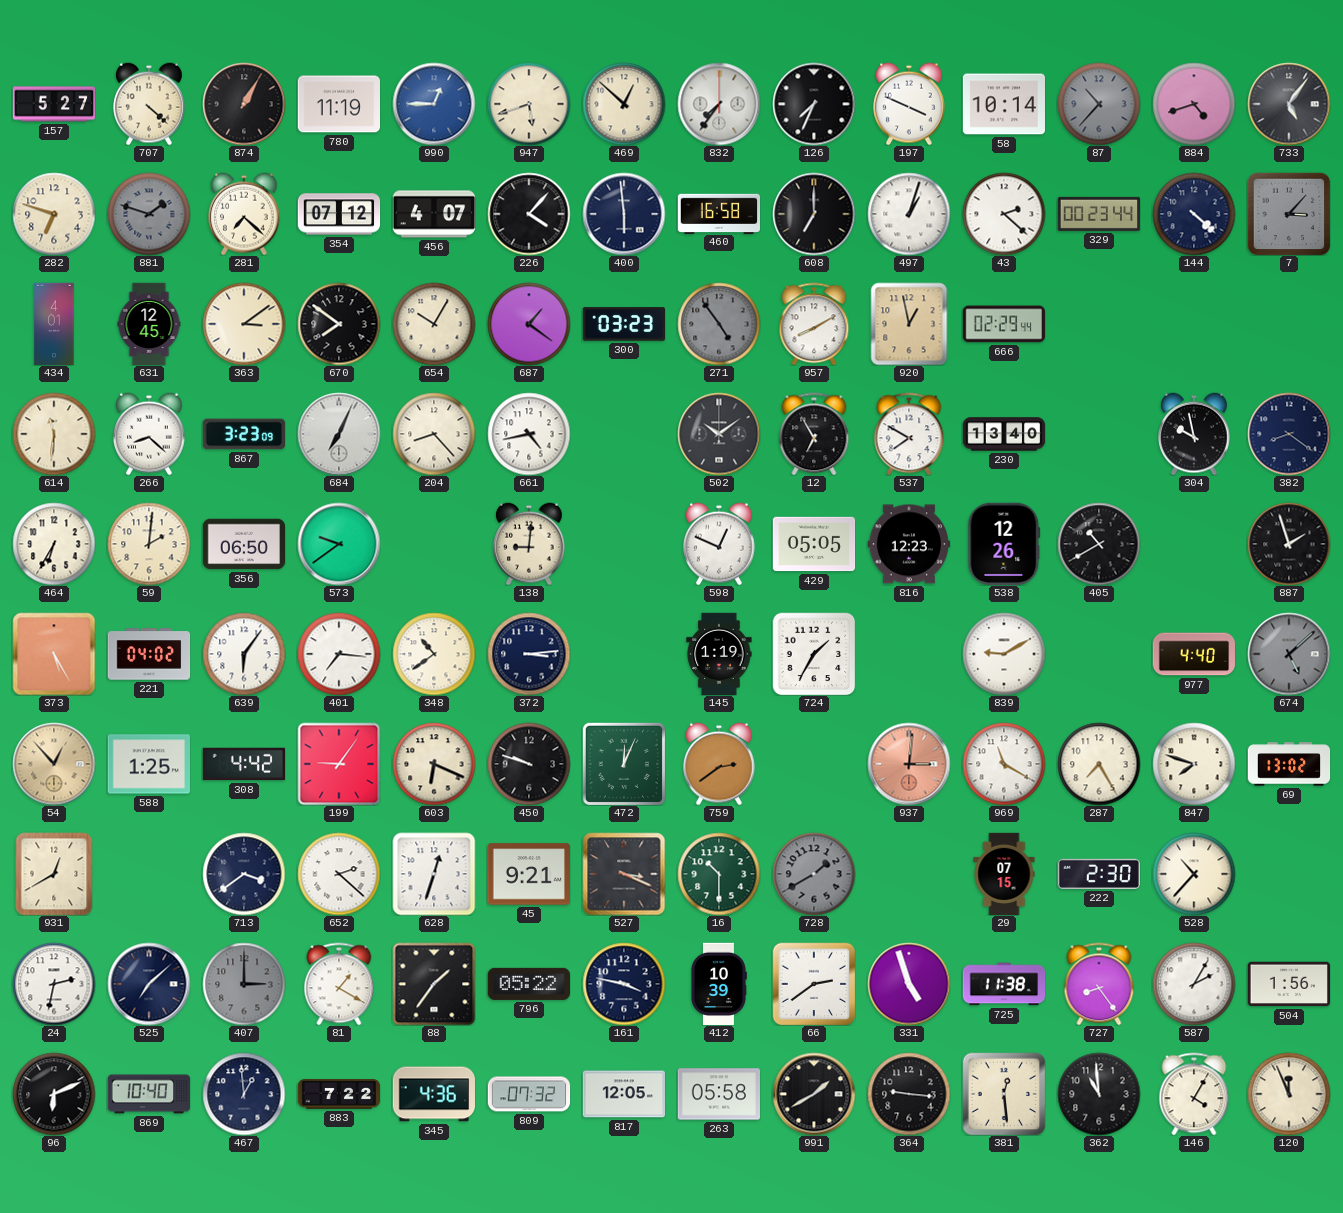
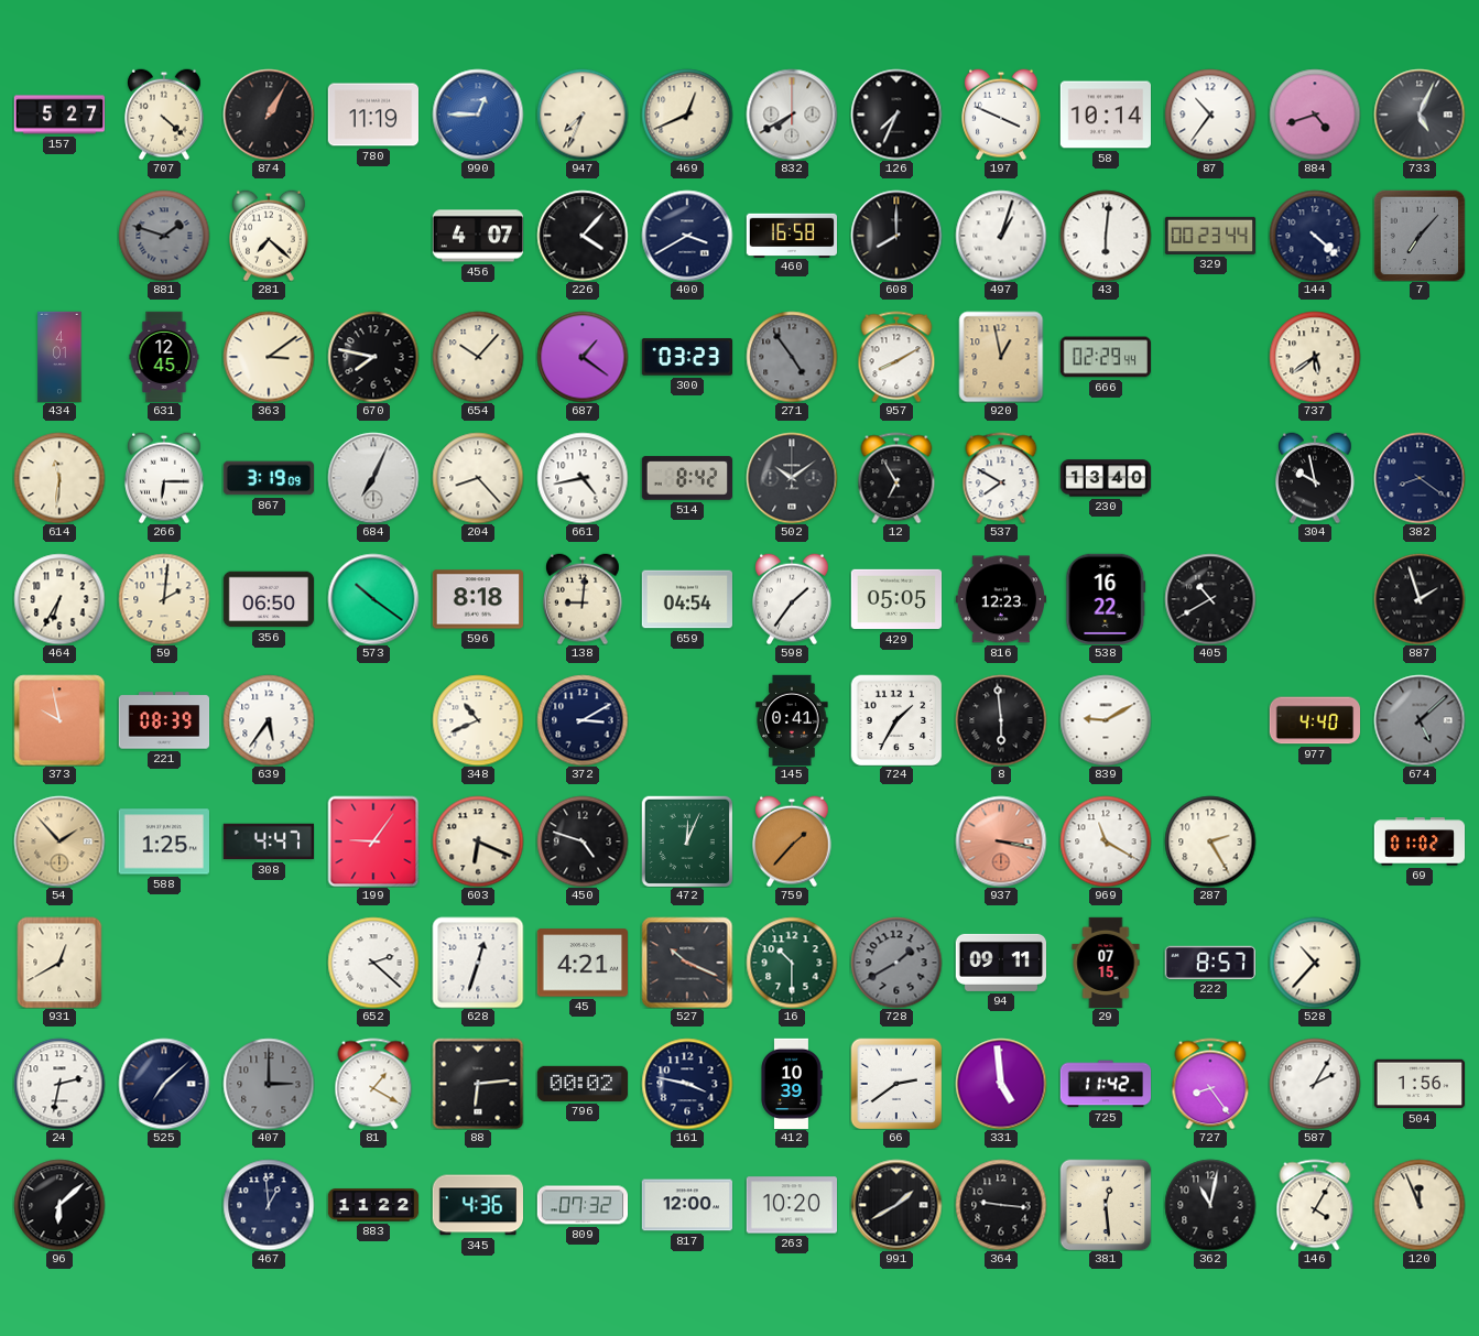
947: 5:42 -> 7:34 (583, 115)
469: 12:52 -> 12:41 (687, 115)
832: 7:36 -> 7:40 (792, 115)
87: 10:37 -> 10:36 (1210, 115)
87 dial: grey -> white (1210, 115)
733: 5:06 -> 5:04 (1420, 115)
282: 6:48 -> none (54, 214)
354: 07:12 -> none (339, 214)
400: 5:59 -> 3:40 (687, 236)
608: 7:00 -> 8:00 (896, 236)
43: 2:22 -> 6:01 (1106, 236)
7: 3:07 -> 7:07 (1420, 236)
670: 7:51 -> 7:47 (373, 357)
654: 10:05 -> 10:07 (478, 357)
737: none -> 5:39 (1315, 357)
266: 8:22 -> 6:15 (165, 478)
867: 3:23 -> 3:19 (268, 478)
514: none -> 8:42 (686, 478)
573: 9:39 -> 10:21 (373, 599)
596: none -> 8:18 (477, 599)
659: none -> 04:54 (686, 599)
598: 12:49 -> 1:36 (793, 599)
538: 12:26 -> 16:22 (1106, 598)
373: 5:25 -> 9:58 (59, 720)
221: 04:02 -> 08:39 (164, 720)
639: 6:06 -> 5:36 (269, 720)
401: 7:16 -> none (339, 654)
348: 10:39 -> 10:41 (478, 720)
372: 3:14 -> 3:10 (583, 720)
145: 1:19 -> 0:41 (792, 720)
8: none -> 5:59 (1001, 720)
54: 12:53 -> 1:53 (59, 841)
308: 4:42 -> 4:47 (268, 841)
450: 9:48 -> 4:48 (583, 841)
759: 2:39 -> 1:37 (793, 841)
937: 3:01 -> 3:17 (1001, 841)
287: 7:25 -> 2:25 (1210, 841)
847: 7:48 -> none (1194, 764)
69: 13:02 -> 01:02 (1420, 841)
713: 3:39 -> none (244, 874)
45: 9:21 -> 4:21 (581, 963)
527: 3:19 -> 10:19 (687, 963)
94: none -> 09:11 (1000, 963)
222: 2:30 -> 8:57 (1210, 963)
88: 1:36 -> 6:14 (478, 1084)
796: 05:22 -> 00:02 (581, 1084)
331: 4:57 -> 4:59 (1001, 1084)
725: 11:38 -> 11:42 (1106, 1084)
96: 6:11 -> 6:08 (59, 1205)
869: 10:40 -> none (149, 1094)
883: 7:22 -> 11:22 (373, 1205)
817: 12:05 -> 12:00 (686, 1205)
263: 05:58 -> 10:20 (791, 1205)
362: 10:59 -> 11:02 (1210, 1205)
